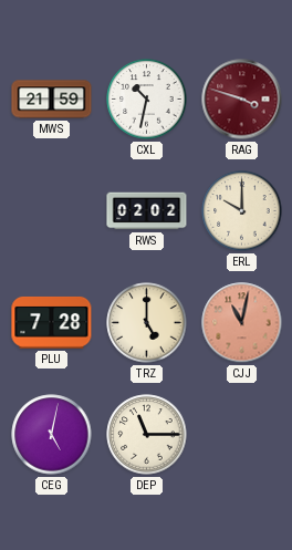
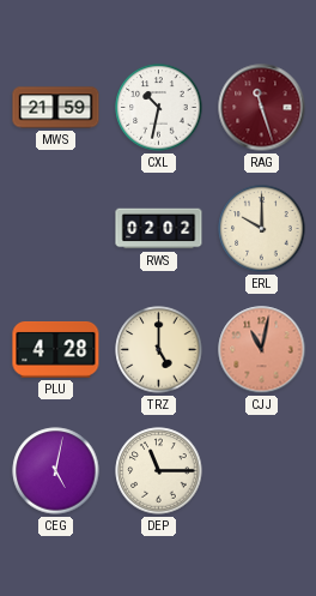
RAG: 3:48 -> 11:27 (262, 108)
PLU: 7:28 -> 4:28 (56, 349)
